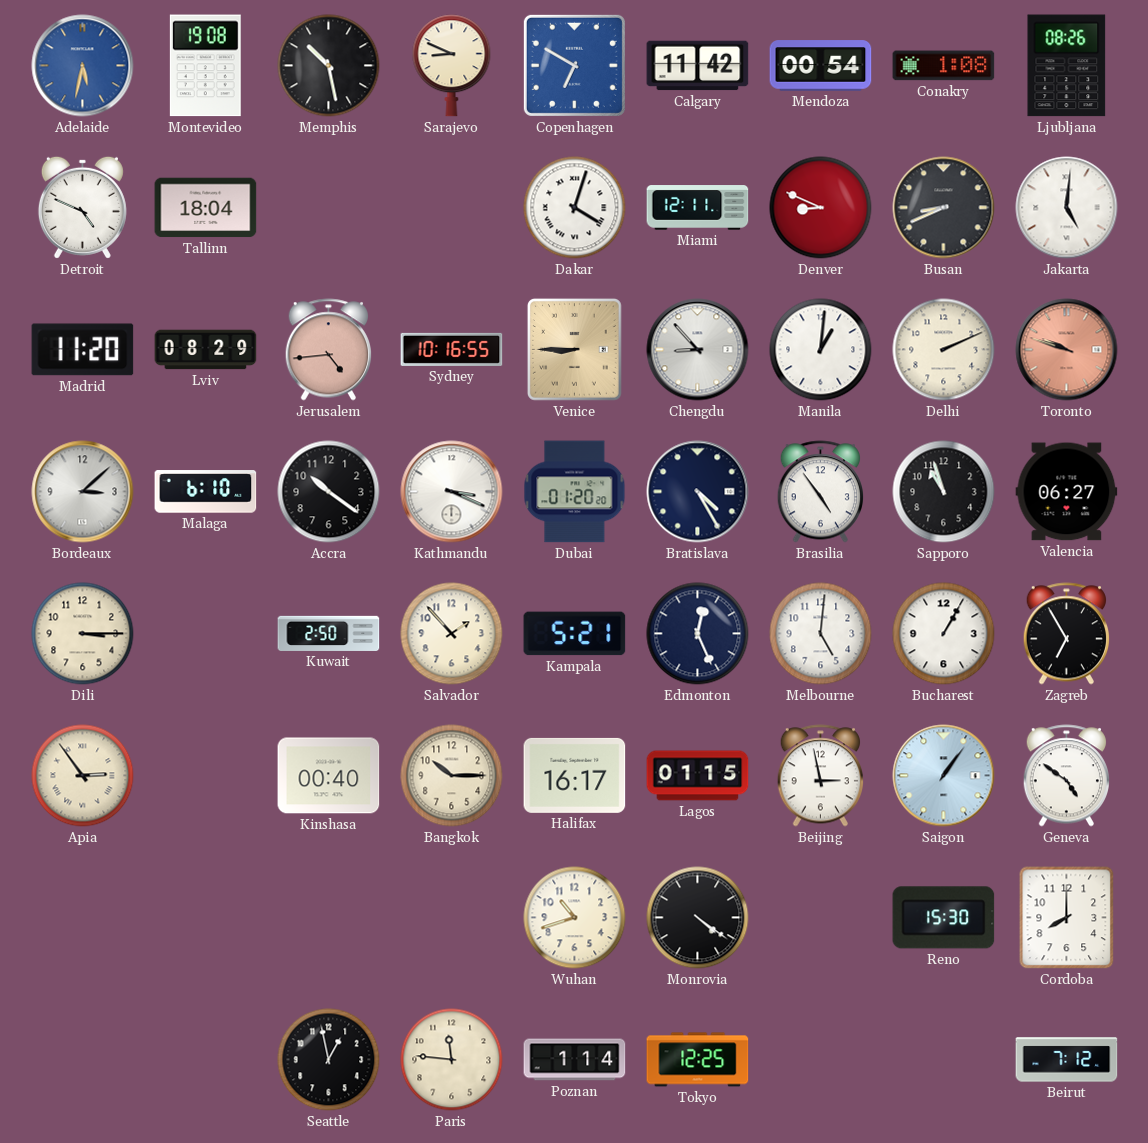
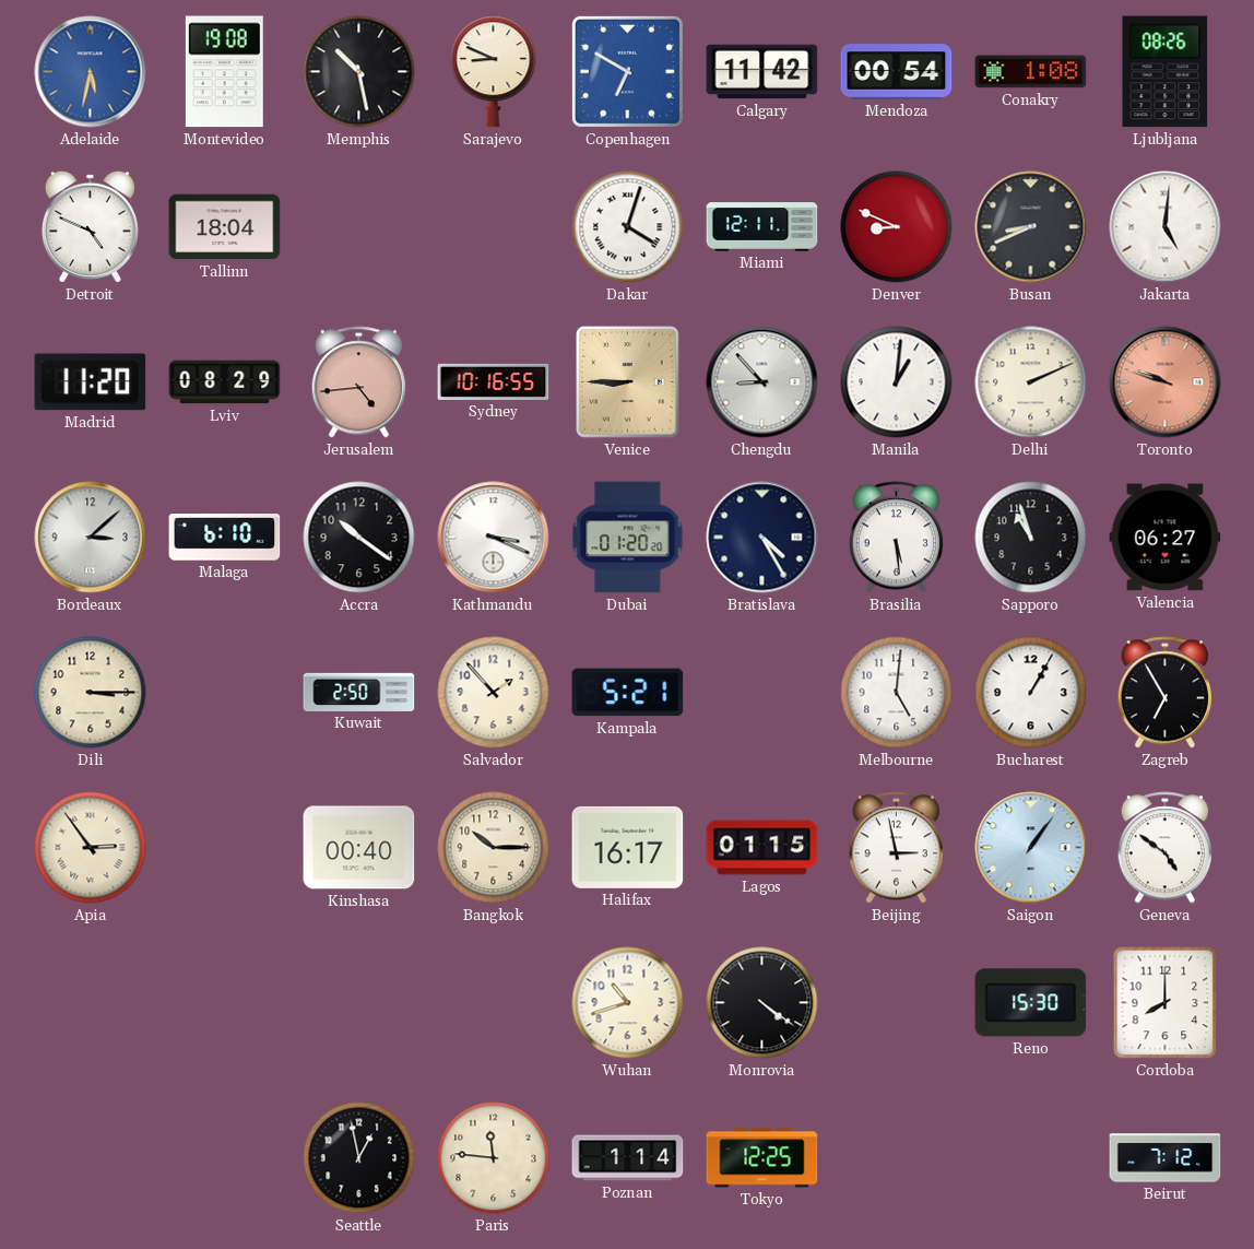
Brasilia: 4:54 -> 5:29 (896, 538)
Edmonton: 12:26 -> none (698, 634)
